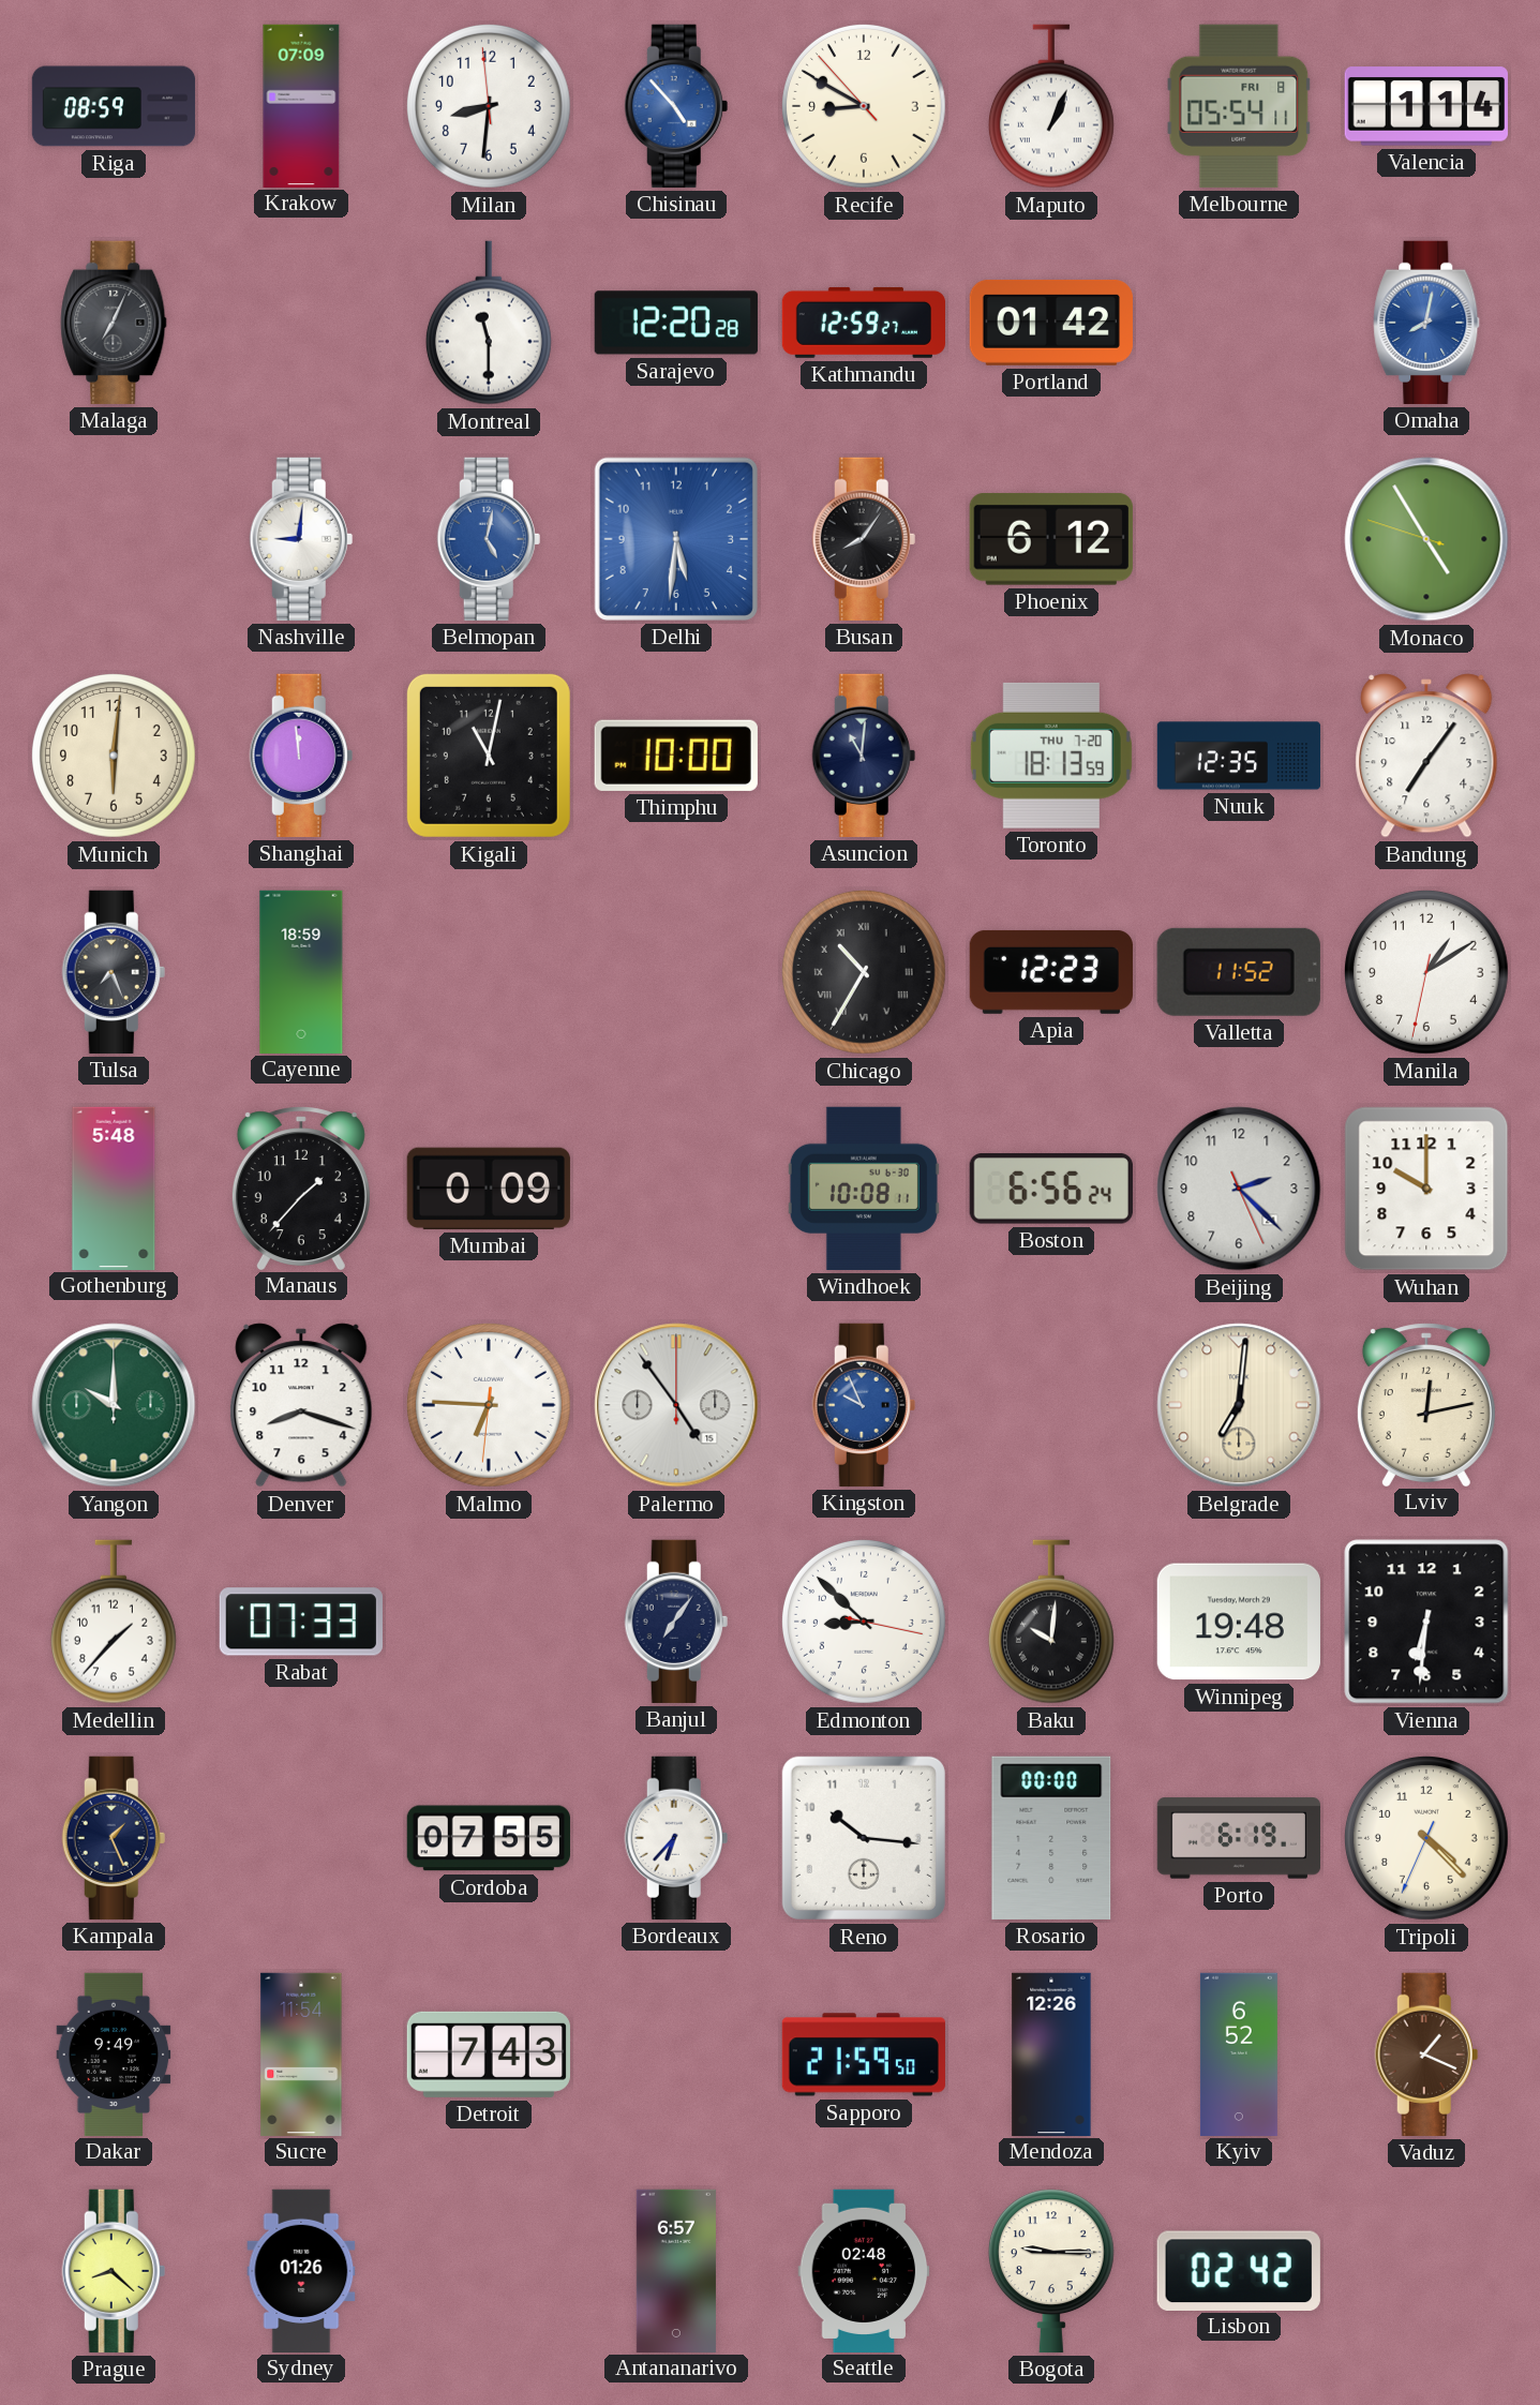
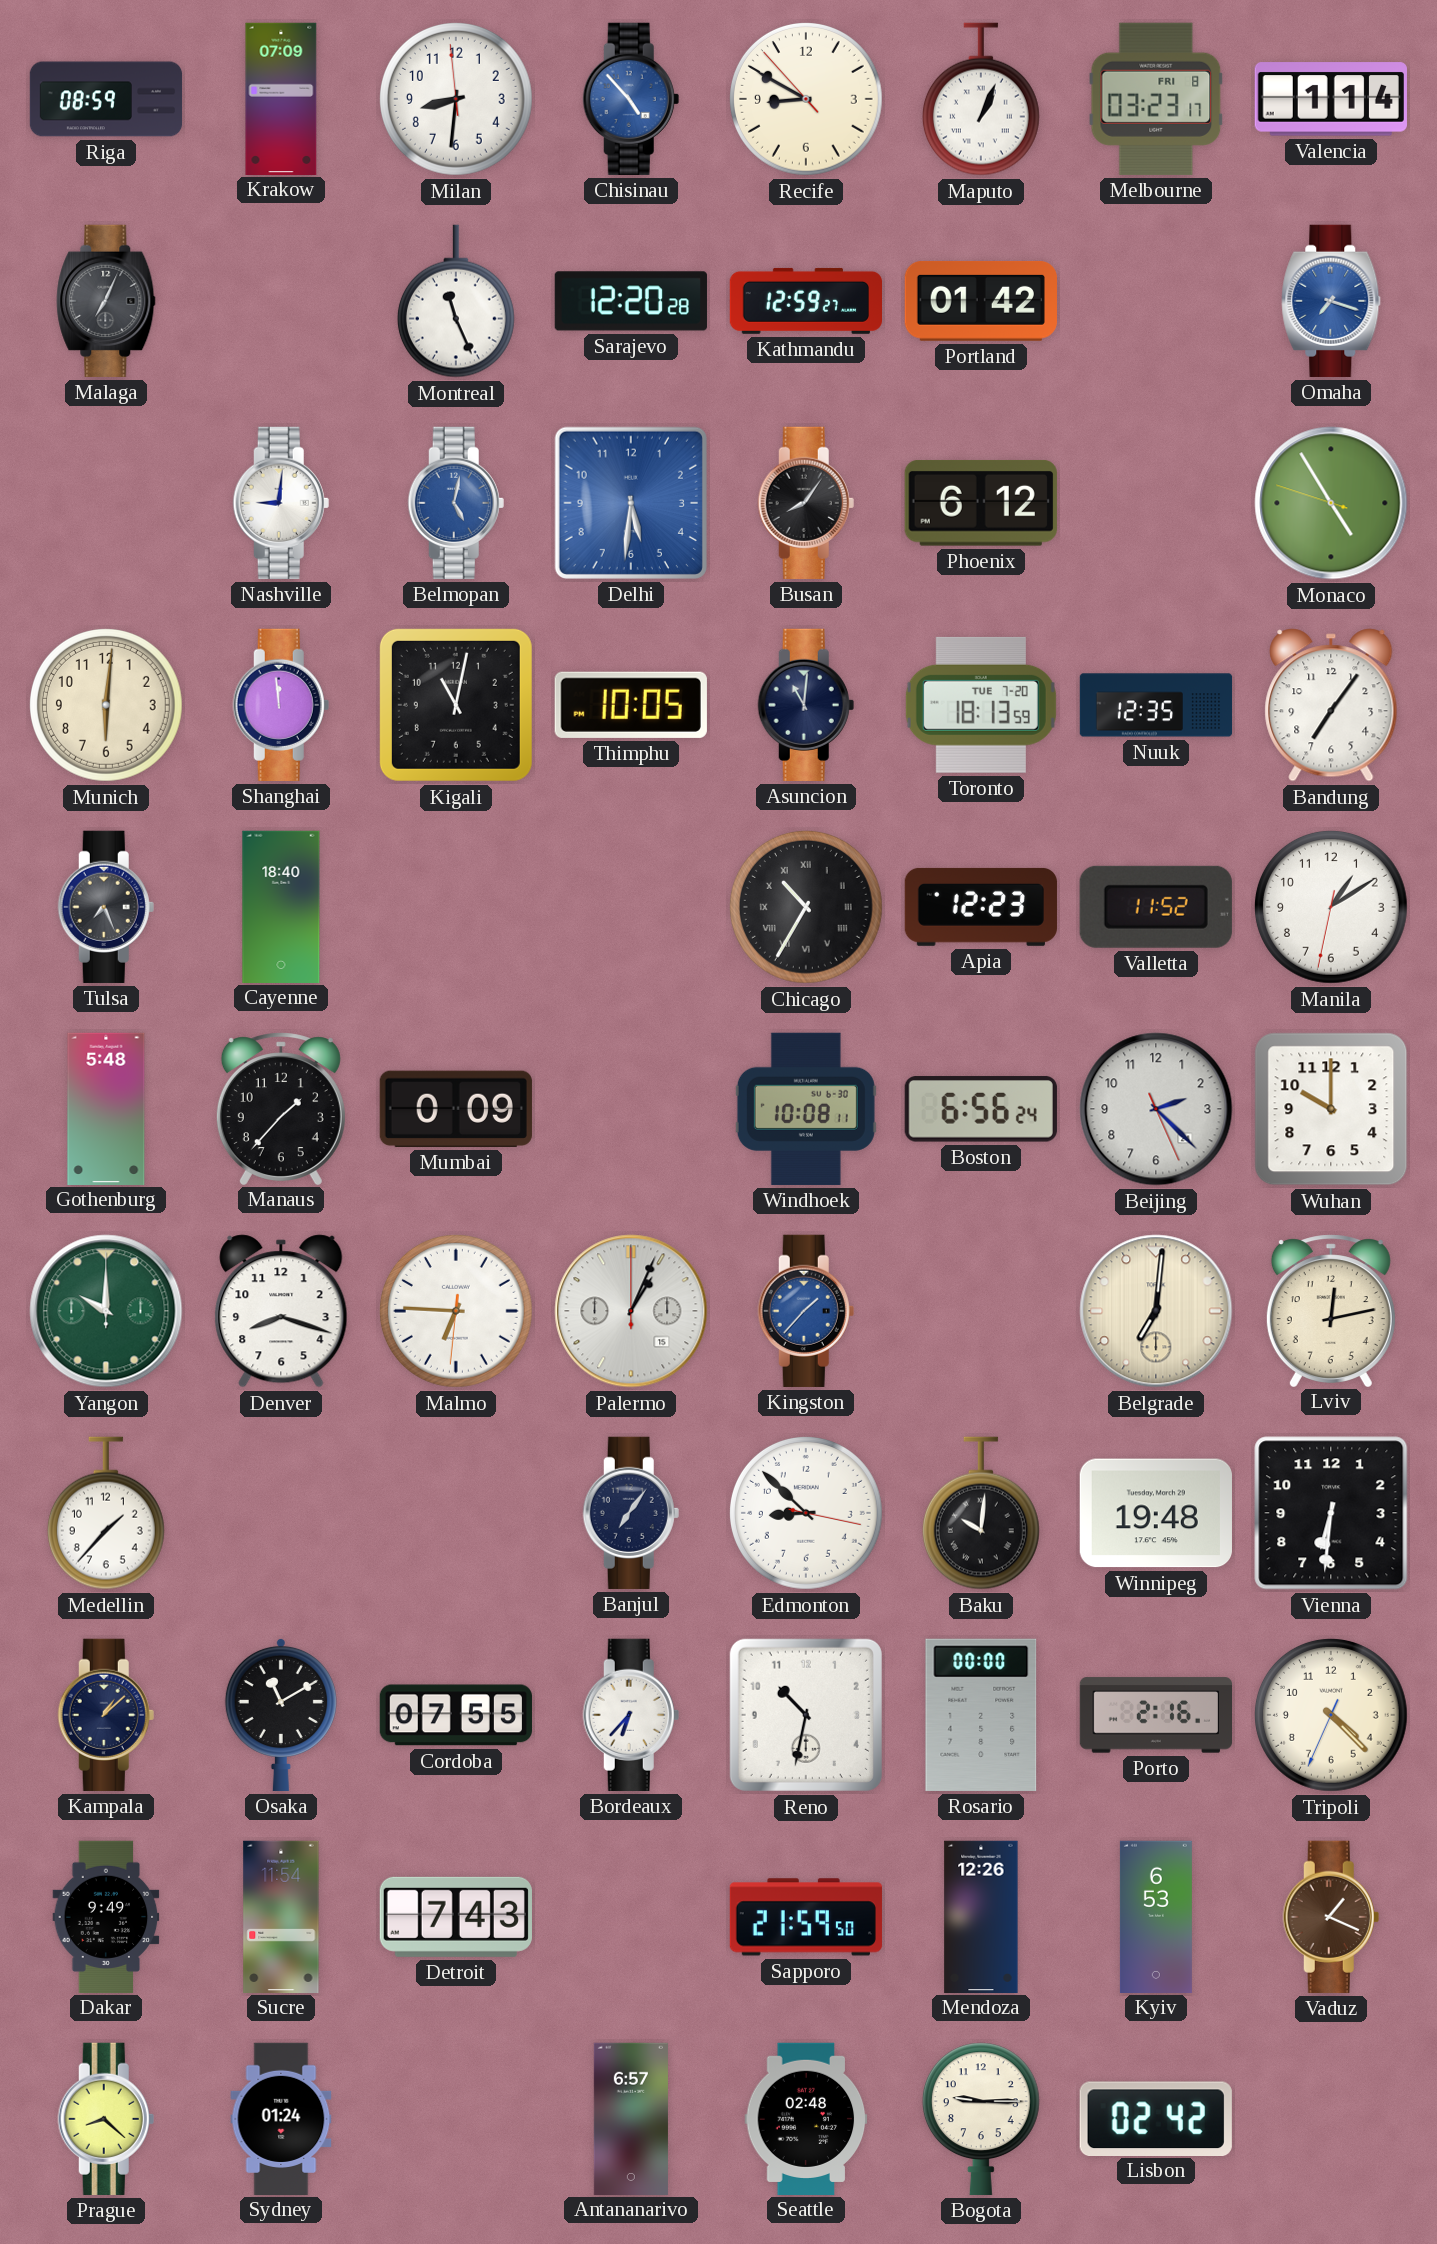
Melbourne: 05:54 -> 03:23 (1156, 99)
Montreal: 11:30 -> 11:26 (456, 301)
Omaha: 8:02 -> 7:18 (1331, 301)
Thimphu: 10:00 -> 10:05 (631, 705)
Toronto date: THU 7-20 -> TUE 7-20 (981, 705)
Cayenne: 18:59 -> 18:40 (281, 906)
Palermo: 4:54 -> 1:04 (631, 1311)
Kingston: 9:56 -> 1:37 (806, 1311)
Rabat: 07:33 -> none (301, 1622)
Kampala: 1:26 -> 1:08 (106, 1715)
Osaka: none -> 11:10 (281, 1714)
Reno: 10:16 -> 10:32 (806, 1715)
Porto: 6:19 -> 2:16 (1155, 1715)
Kyiv: 6:52 -> 6:53 (1156, 1916)
Sydney: 01:26 -> 01:24 (281, 2118)
